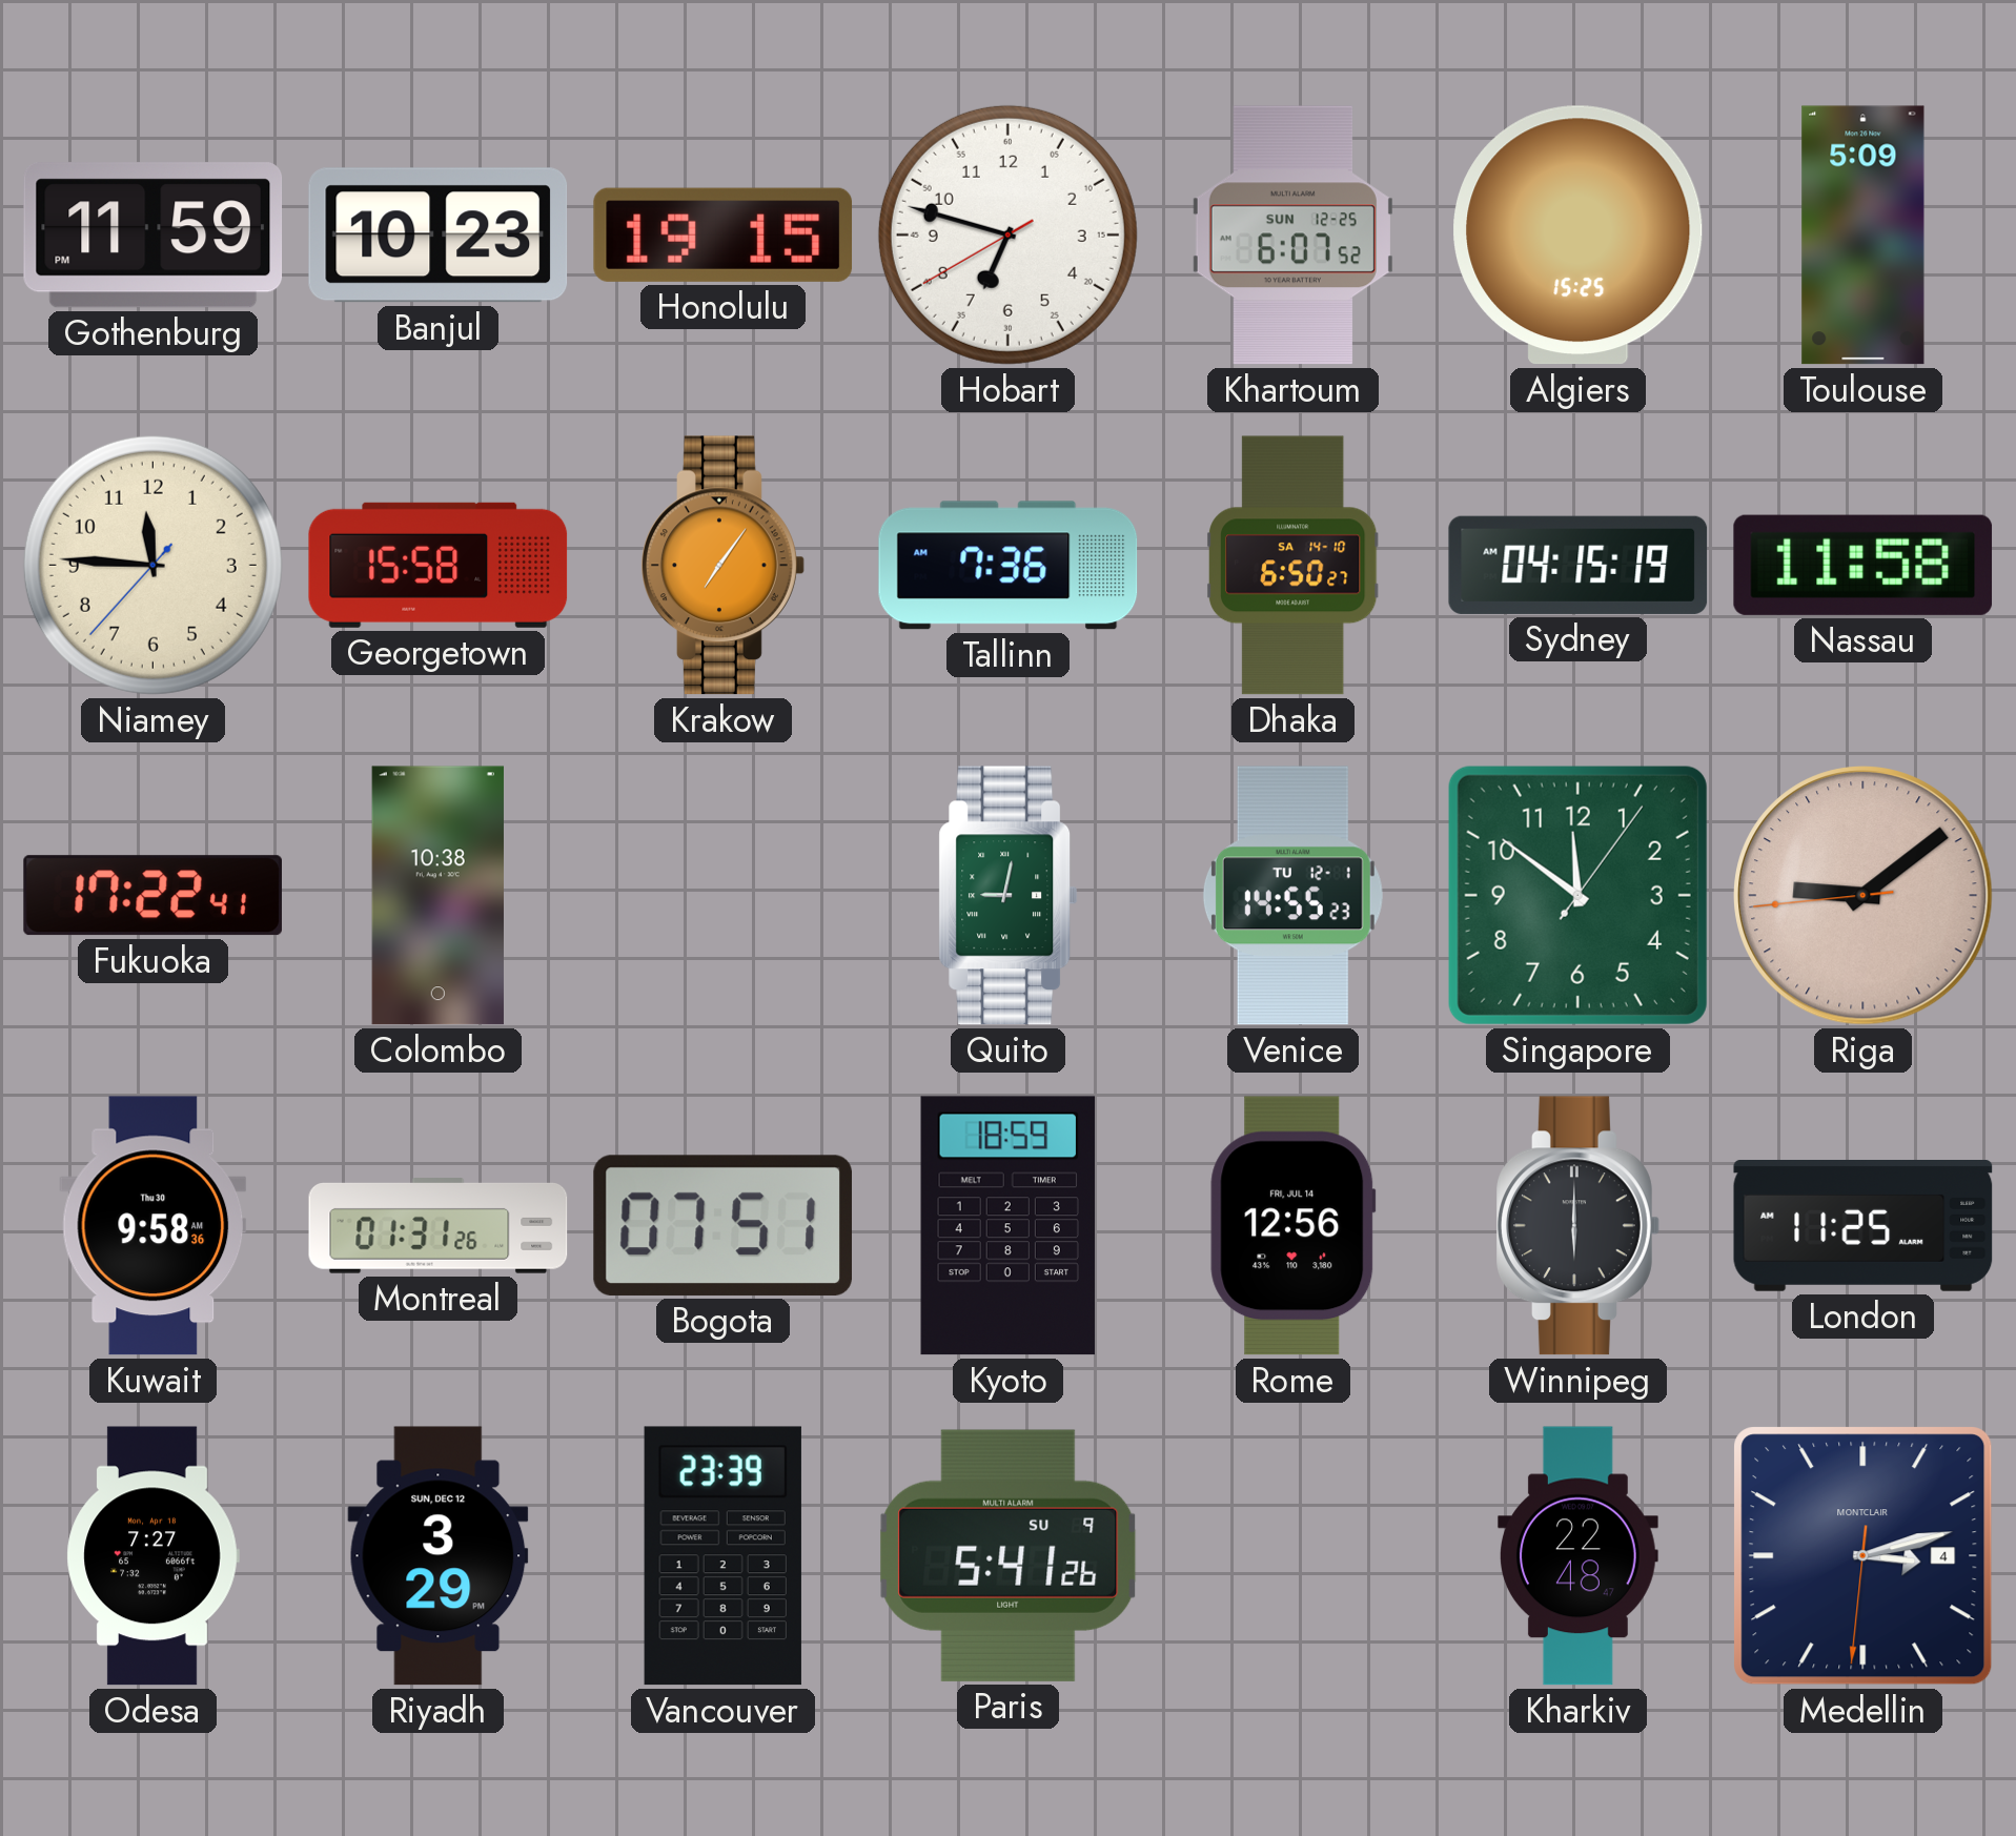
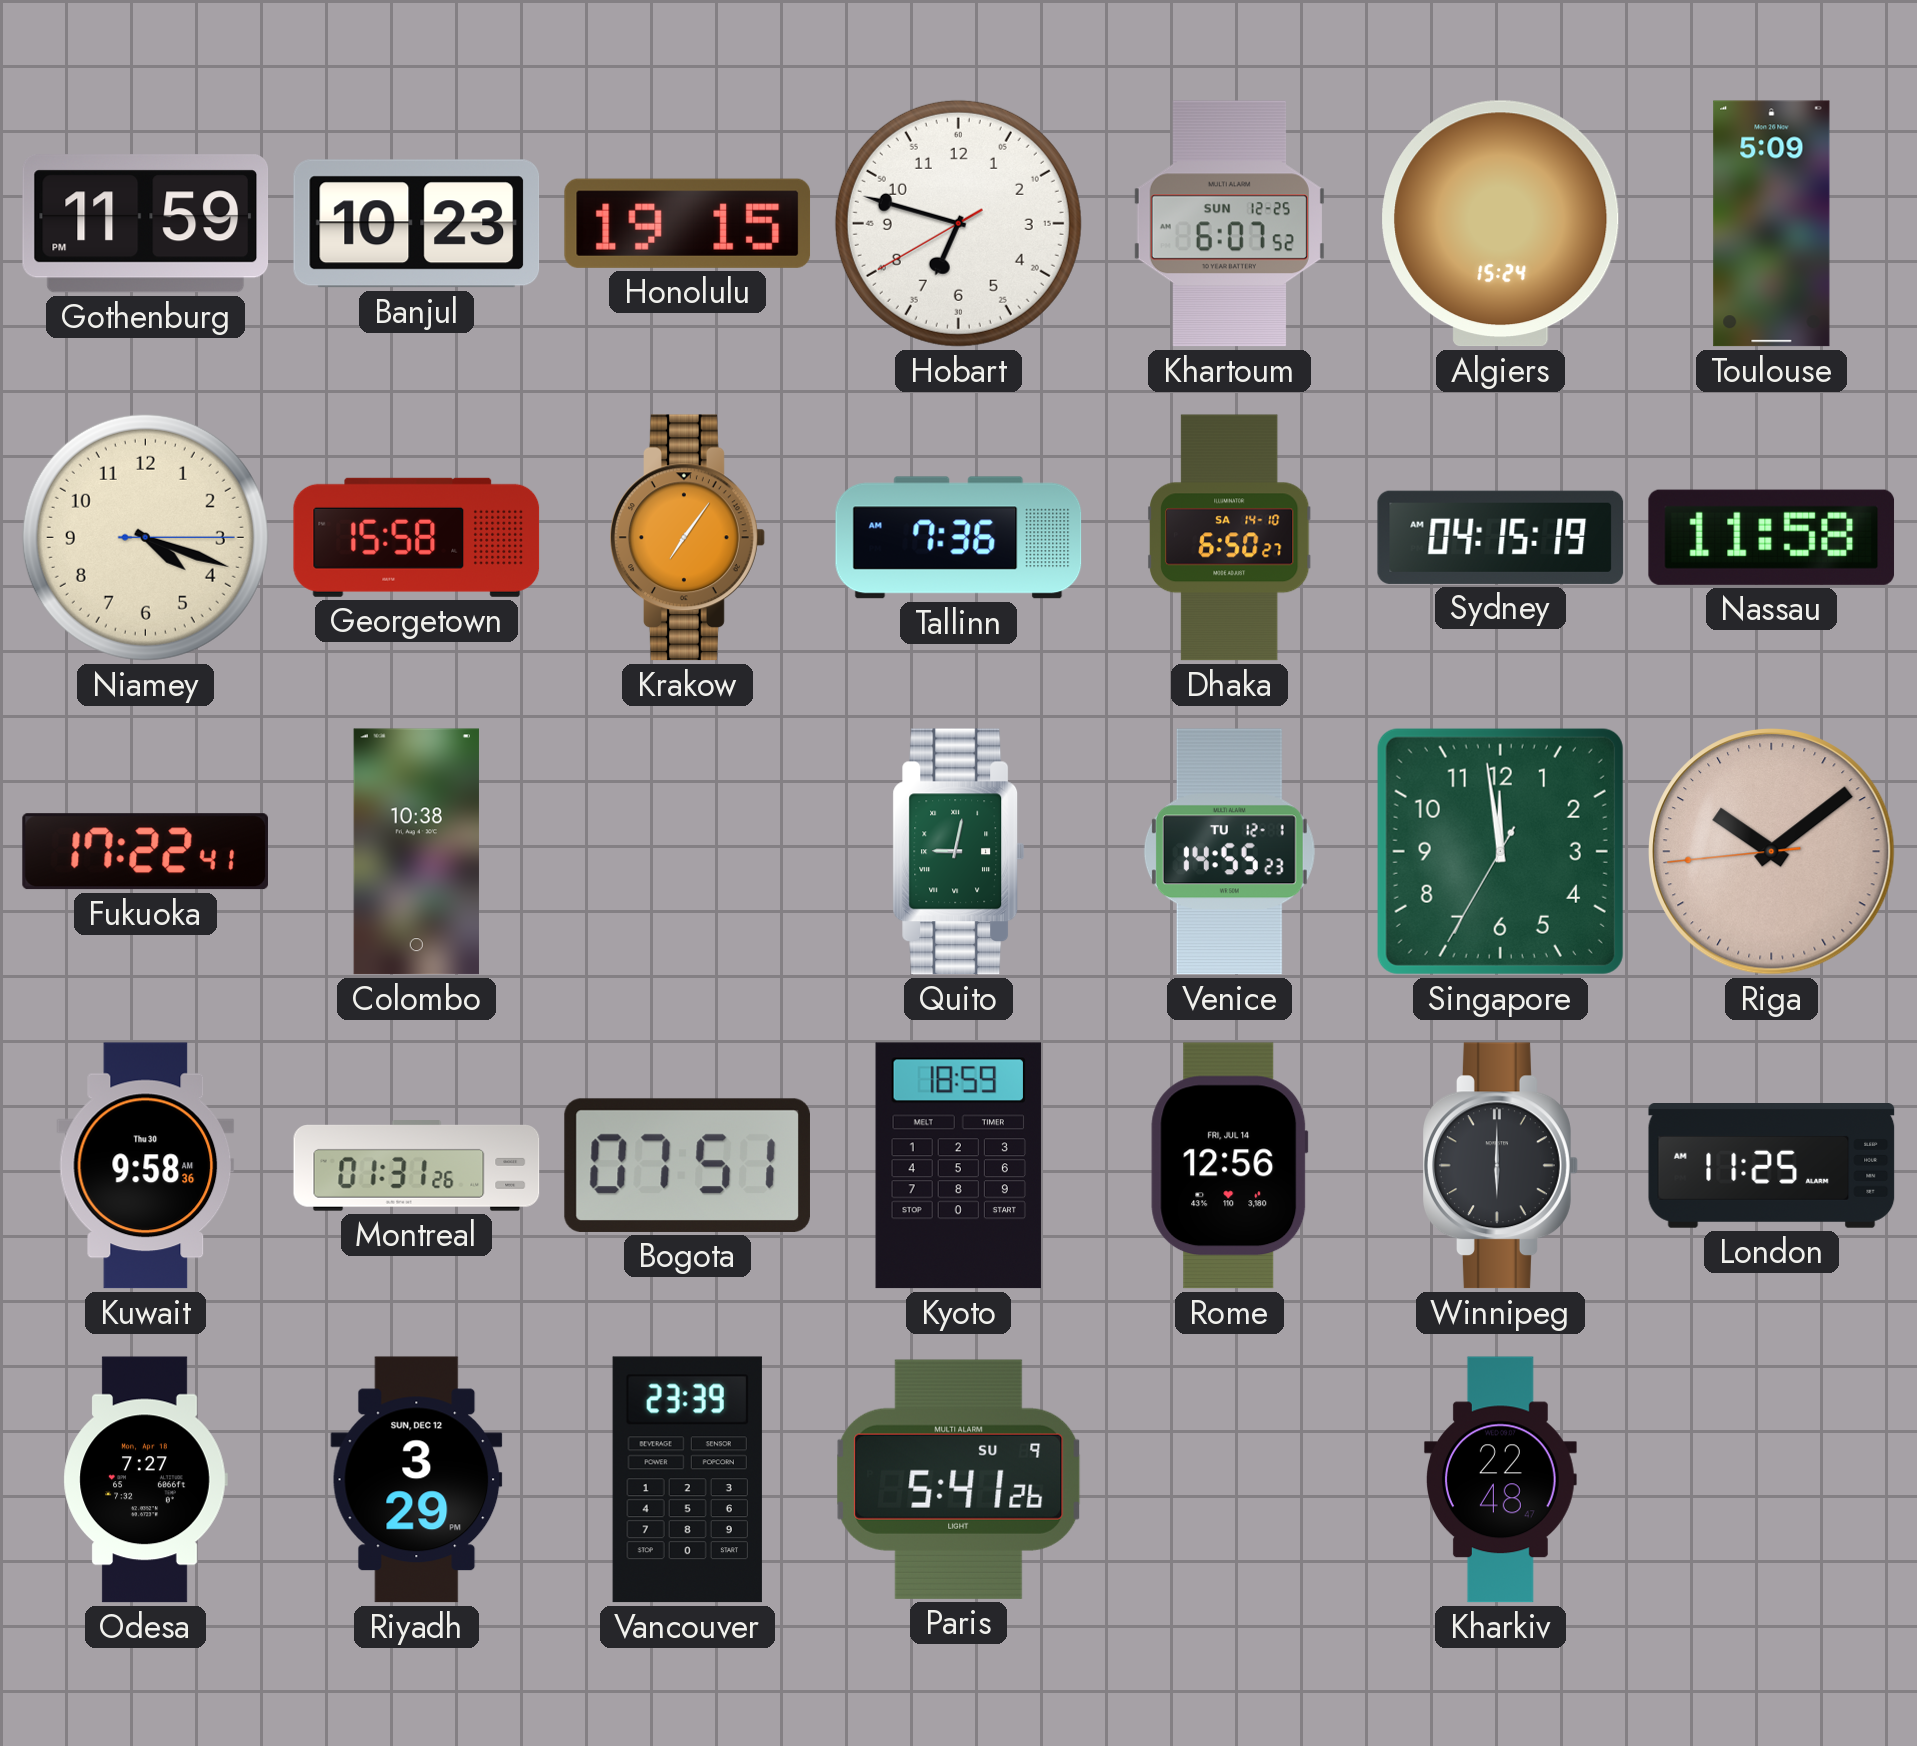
Algiers: 15:25 -> 15:24 (1501, 224)
Niamey: 11:45 -> 4:18 (145, 537)
Singapore: 11:51 -> 11:58 (1500, 851)
Riga: 9:08 -> 10:08 (1772, 852)
Medellin: 3:12 -> none (1864, 1556)
